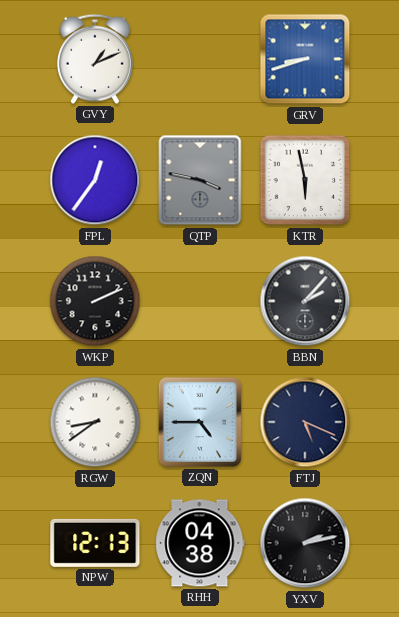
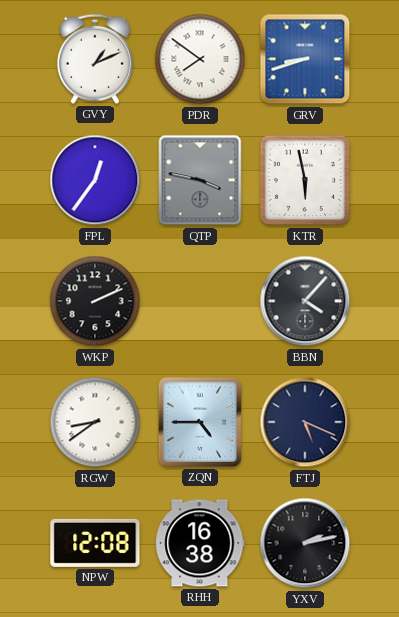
PDR: none -> 7:51 (200, 59)
BBN: 2:07 -> 4:07 (305, 301)
NPW: 12:13 -> 12:08 (95, 543)
RHH: 04:38 -> 16:38 (200, 543)
